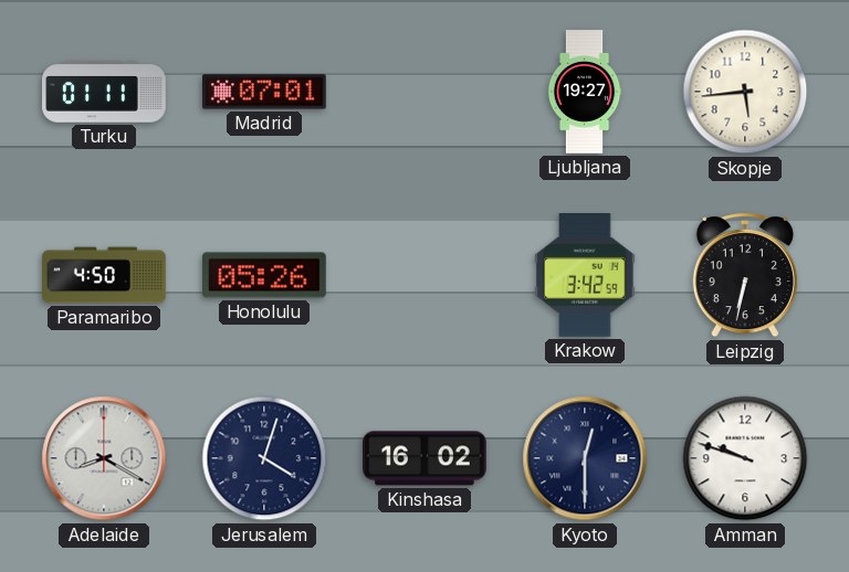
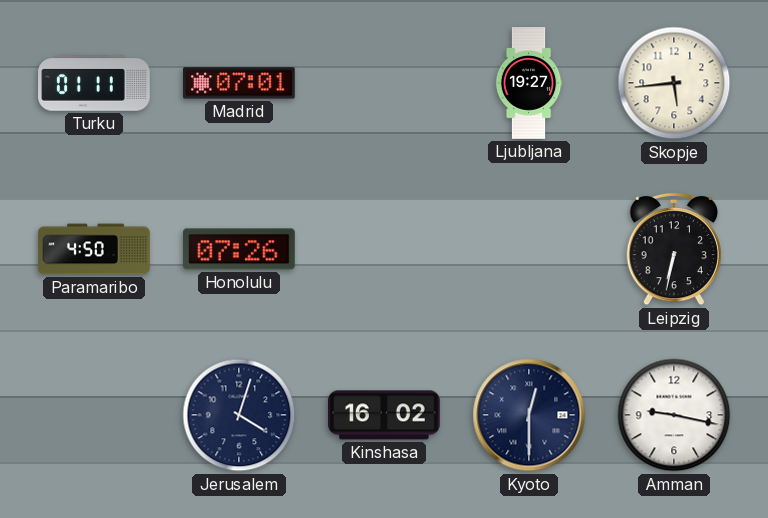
Honolulu: 05:26 -> 07:26 (240, 249)
Krakow: 3:42 -> none (585, 276)
Adelaide: 8:20 -> none (104, 458)
Amman: 9:48 -> 9:17 (674, 415)
